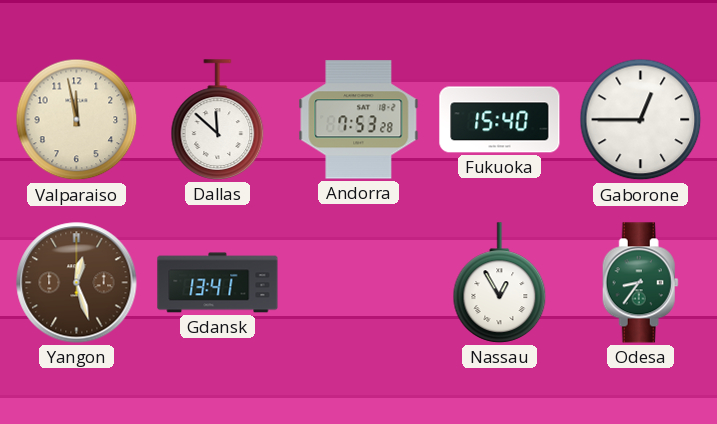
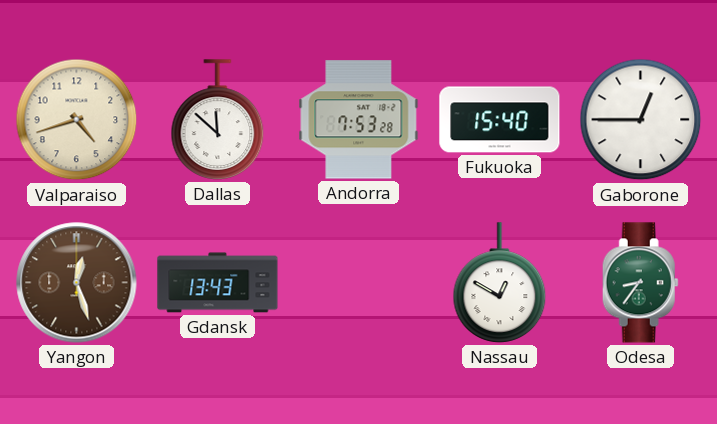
Valparaiso: 11:58 -> 4:42 (77, 120)
Gdansk: 13:41 -> 13:43 (218, 283)
Nassau: 12:55 -> 12:50 (500, 283)
